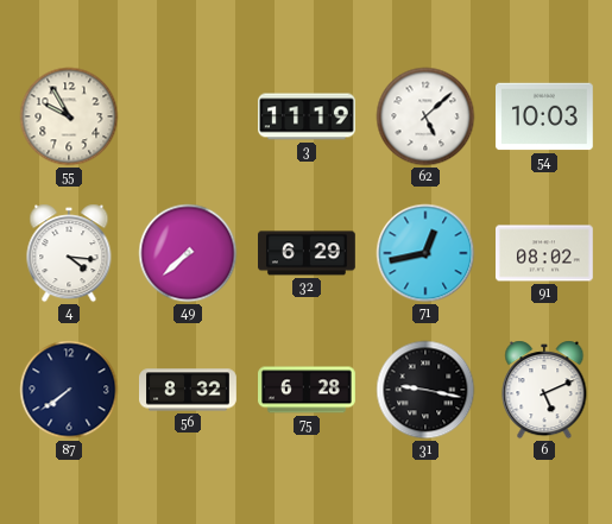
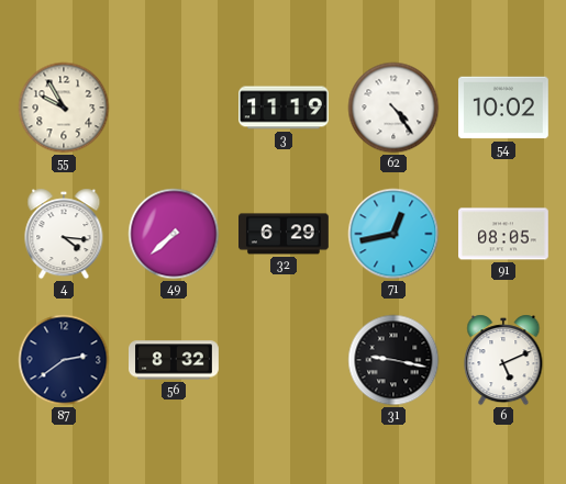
62: 5:08 -> 4:24 (393, 108)
54: 10:03 -> 10:02 (504, 108)
91: 08:02 -> 08:05 (504, 234)
87: 7:39 -> 2:39 (64, 360)
75: 6:28 -> none (308, 390)
